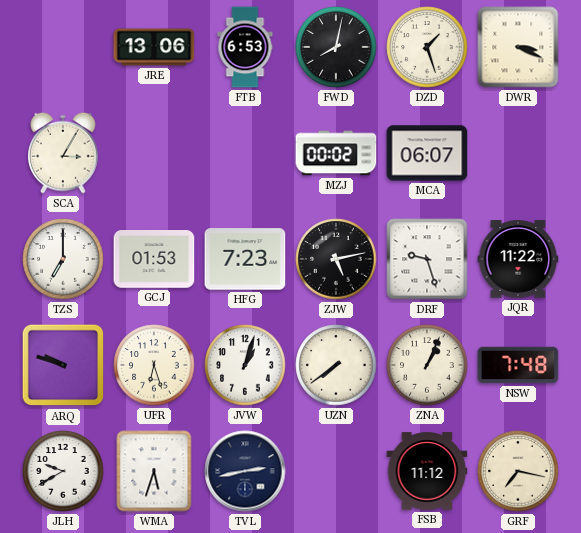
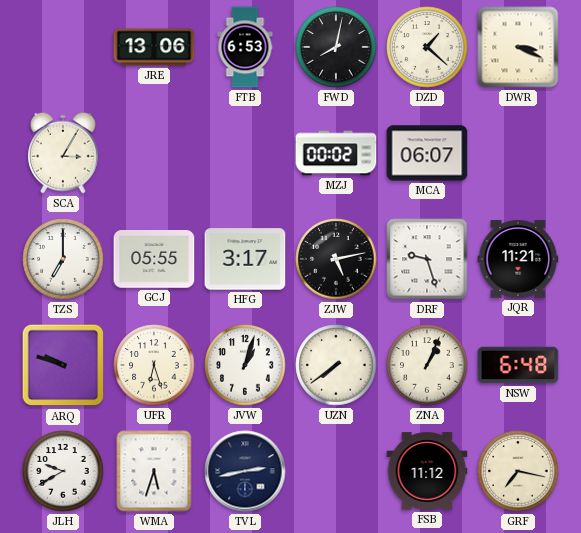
DZD: 1:27 -> 1:22 (427, 47)
GCJ: 01:53 -> 05:55 (154, 259)
HFG: 7:23 -> 3:17 (245, 259)
JQR: 11:22 -> 11:21 (518, 259)
NSW: 7:48 -> 6:48 (518, 365)
